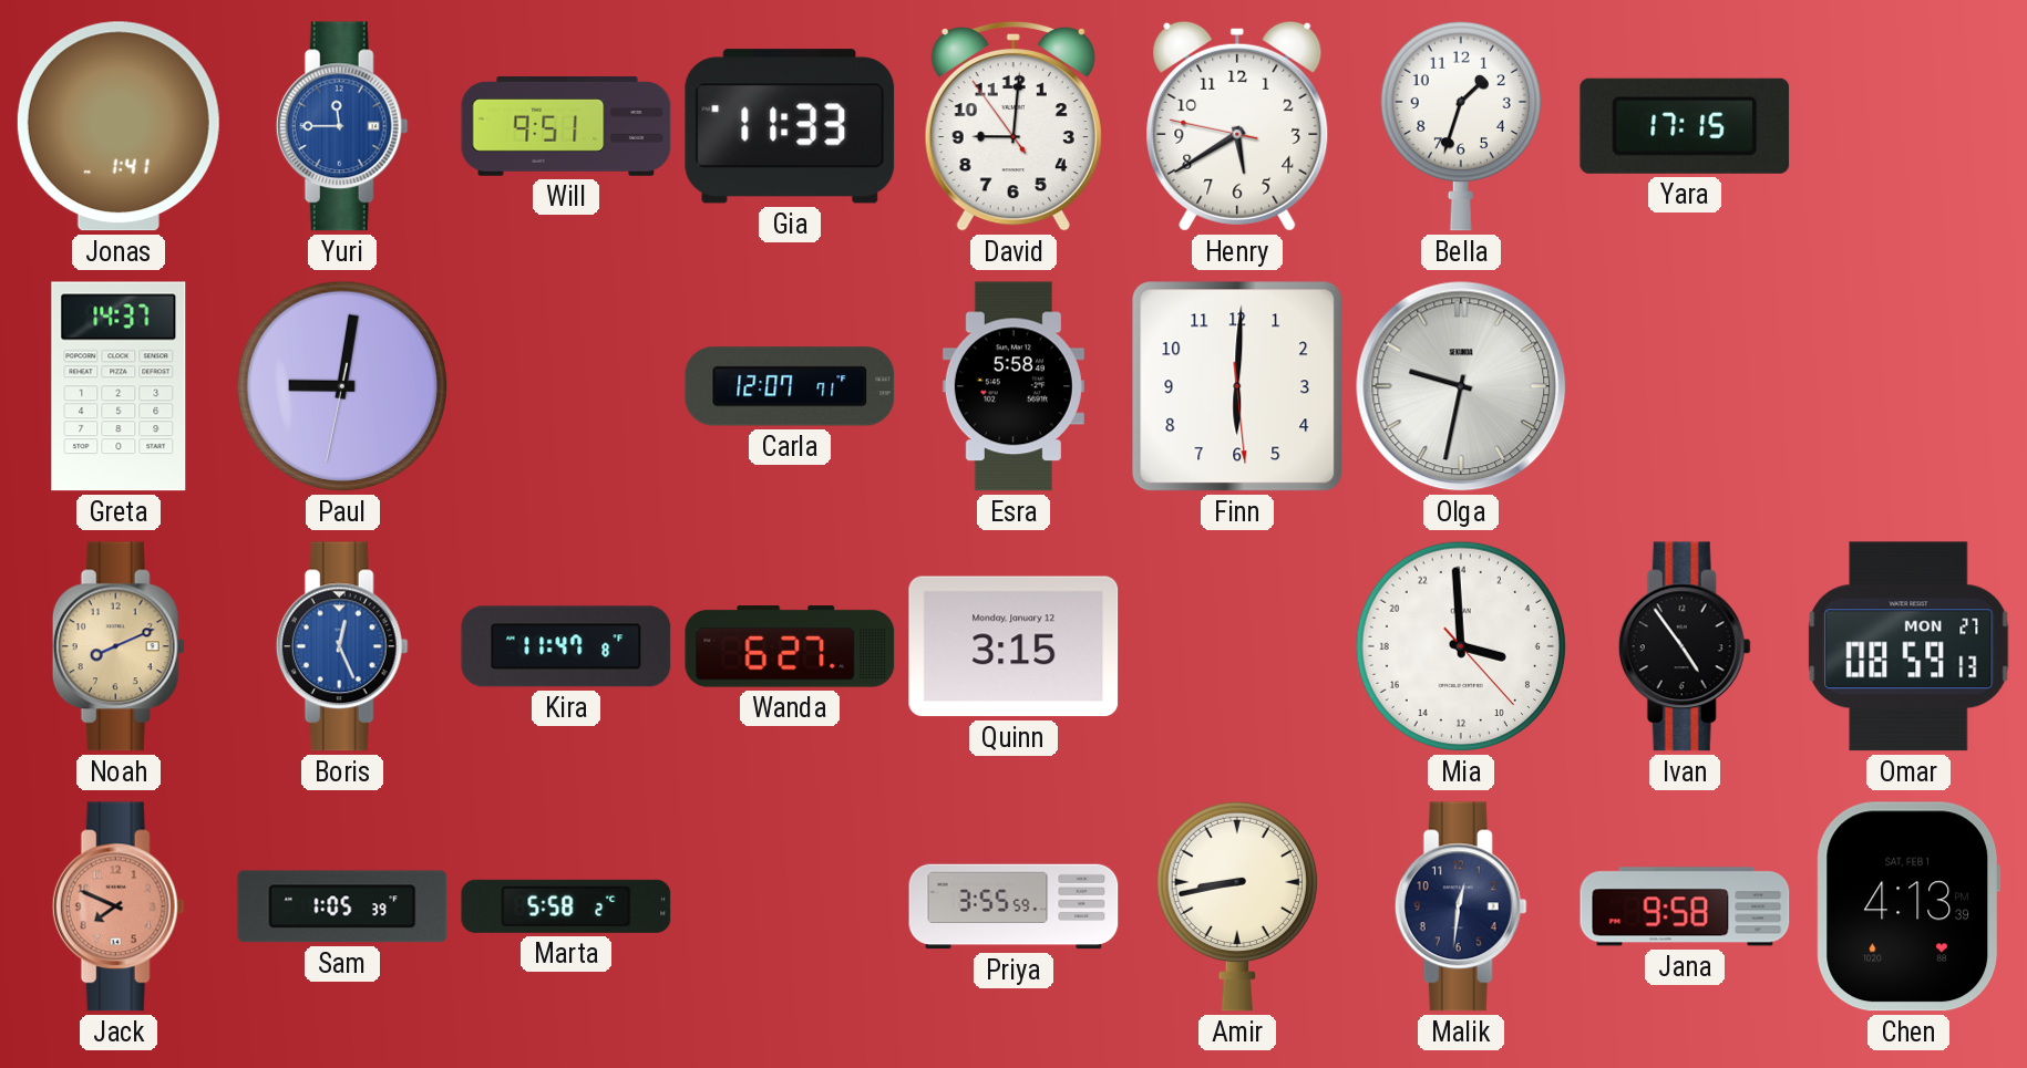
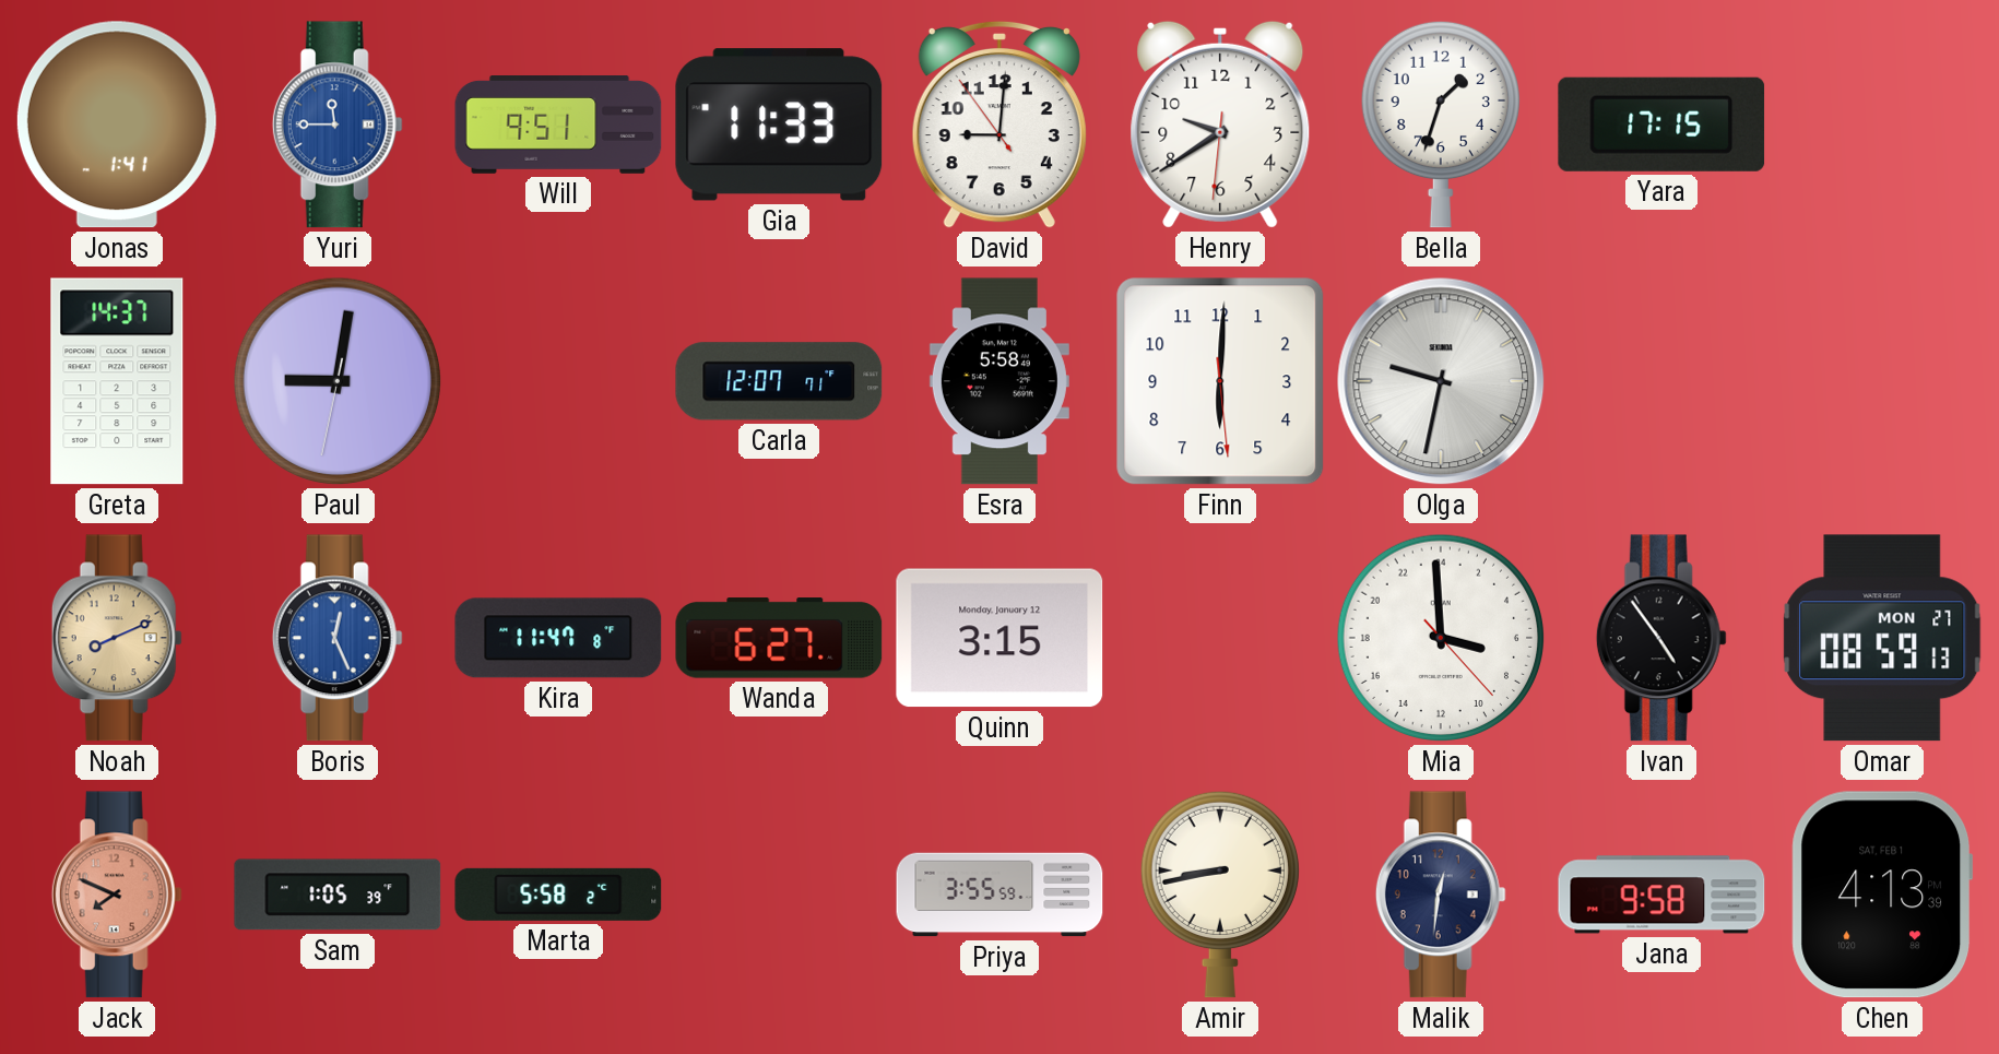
Henry: 5:39 -> 9:39 (1220, 125)
